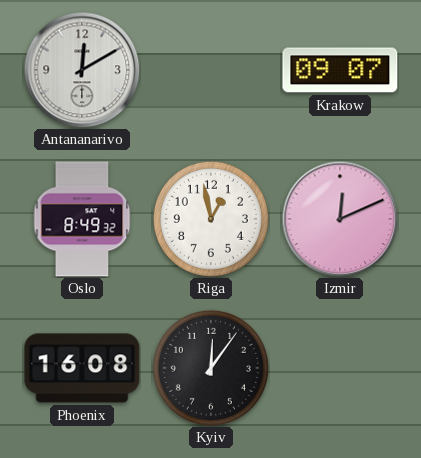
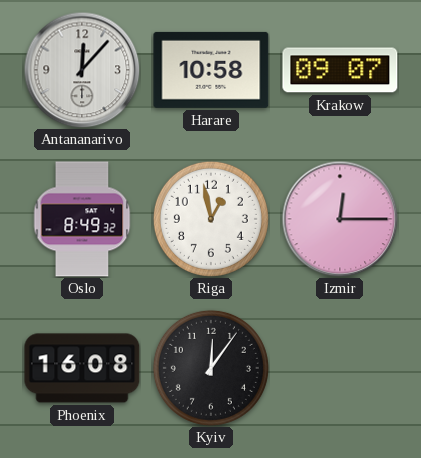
Antananarivo: 12:10 -> 12:07 (82, 70)
Harare: none -> 10:58 (211, 70)
Izmir: 12:11 -> 12:15 (340, 219)
